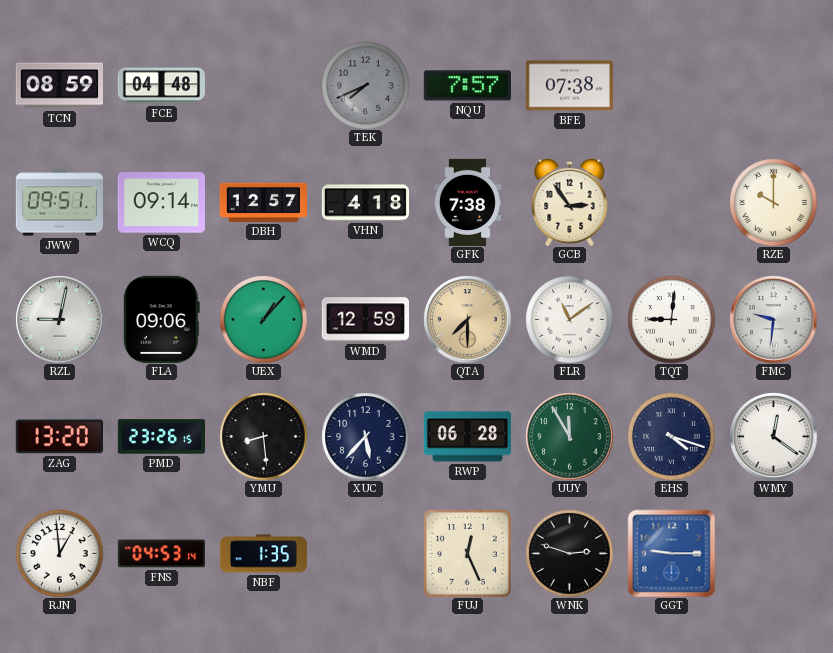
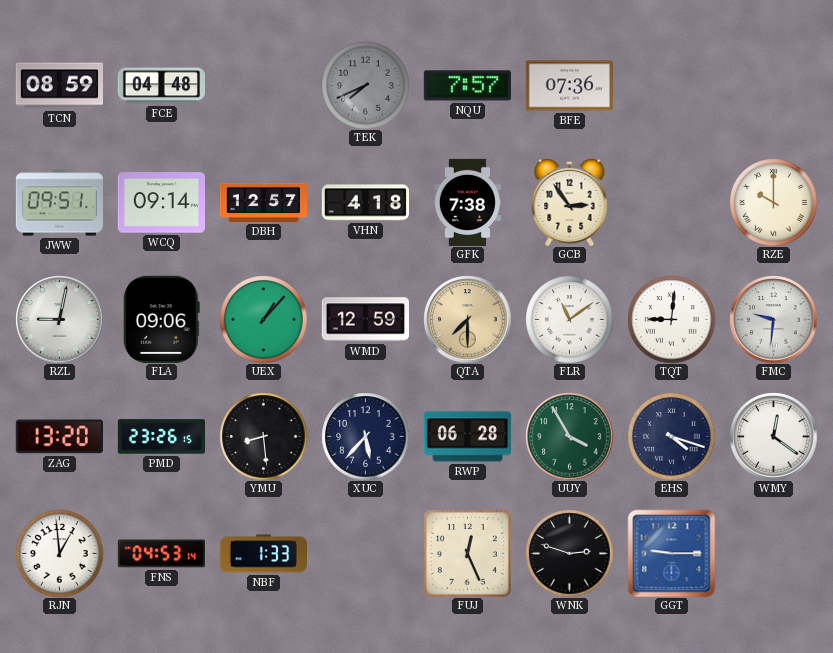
BFE: 07:38 -> 07:36 (569, 86)
UUY: 11:55 -> 3:55 (569, 436)
NBF: 1:35 -> 1:33 (263, 554)
